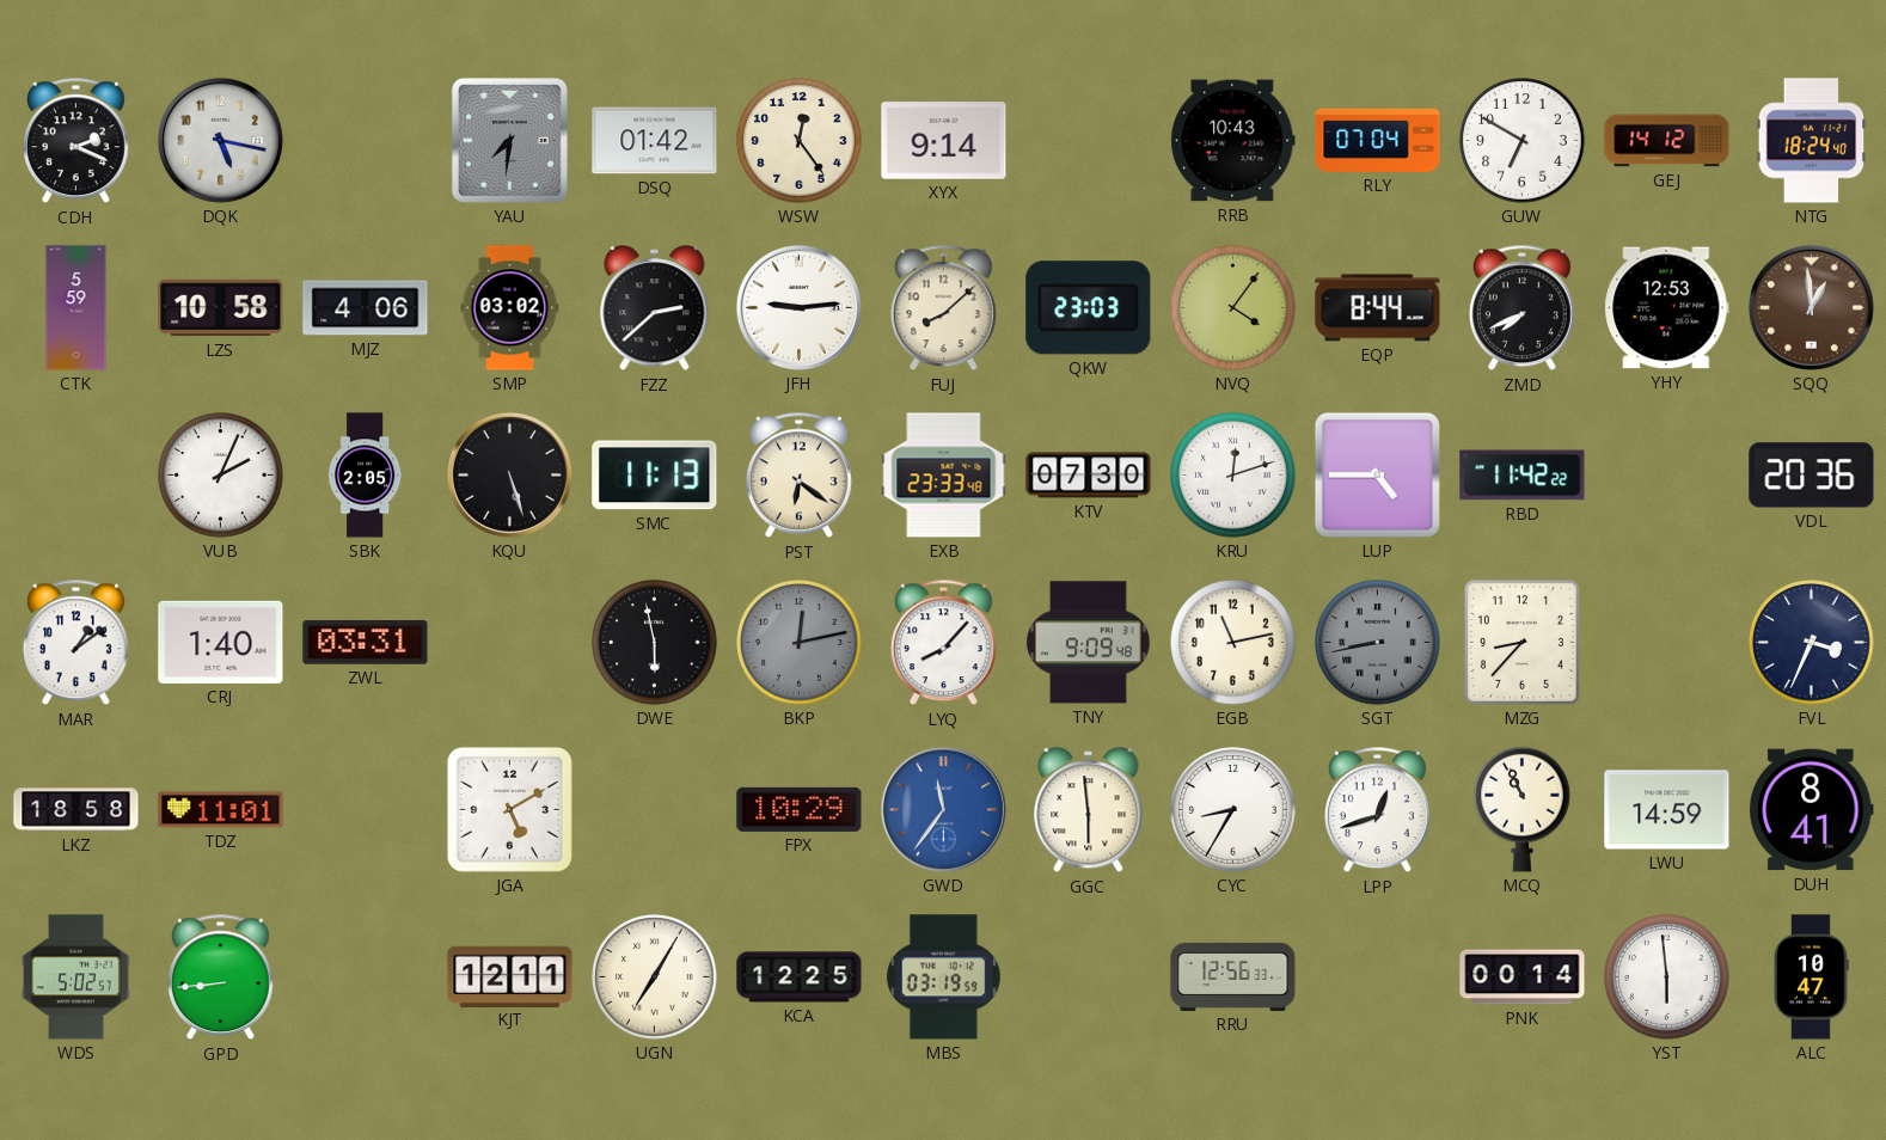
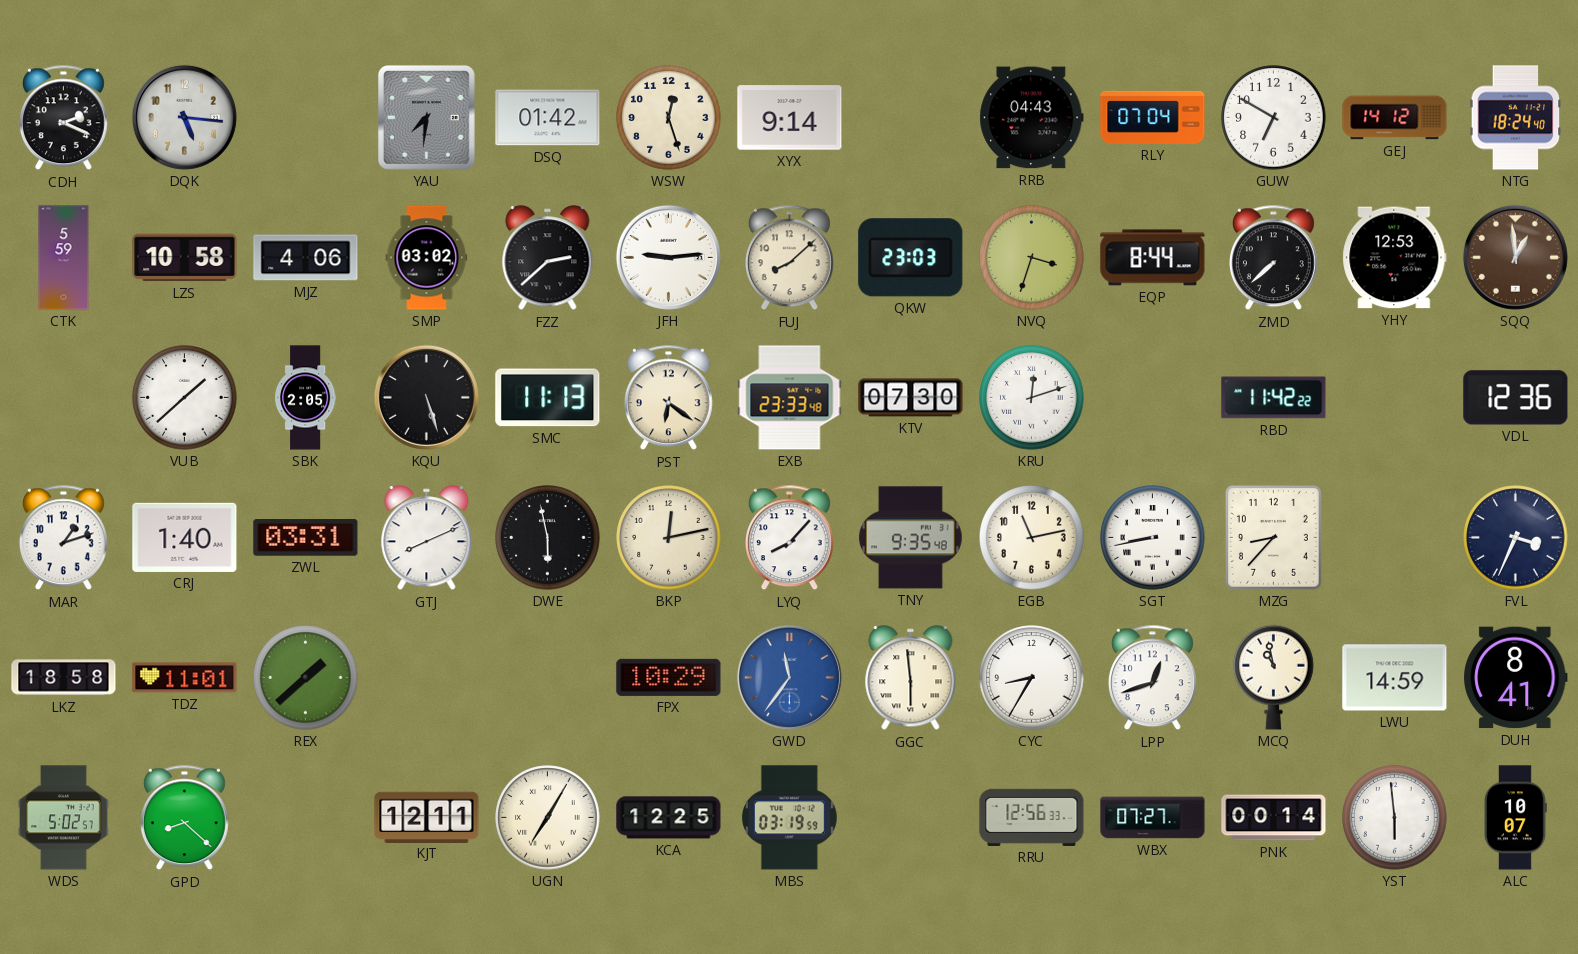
DQK: 5:17 -> 5:16 (184, 117)
WSW: 12:24 -> 12:27 (669, 118)
RRB: 10:43 -> 04:43 (1032, 118)
NVQ: 4:06 -> 3:33 (1032, 258)
ZMD: 7:41 -> 7:38 (1273, 258)
VUB: 2:04 -> 1:38 (185, 398)
LUP: 4:45 -> none (1377, 474)
VDL: 20:36 -> 12:36 (1516, 398)
MAR: 1:09 -> 1:12 (63, 538)
GTJ: none -> 8:11 (427, 538)
BKP dial: grey -> cream (669, 538)
TNY: 9:09 -> 9:35 (910, 538)
SGT dial: grey -> white (1153, 538)
REX: none -> 1:38 (306, 678)
JGA: 5:10 -> none (509, 809)
MCQ: 10:56 -> 10:58 (1274, 677)
GPD: 8:44 -> 8:22 (184, 818)
WBX: none -> 07:27 (1153, 818)
ALC: 10:47 -> 10:07 (1515, 818)
